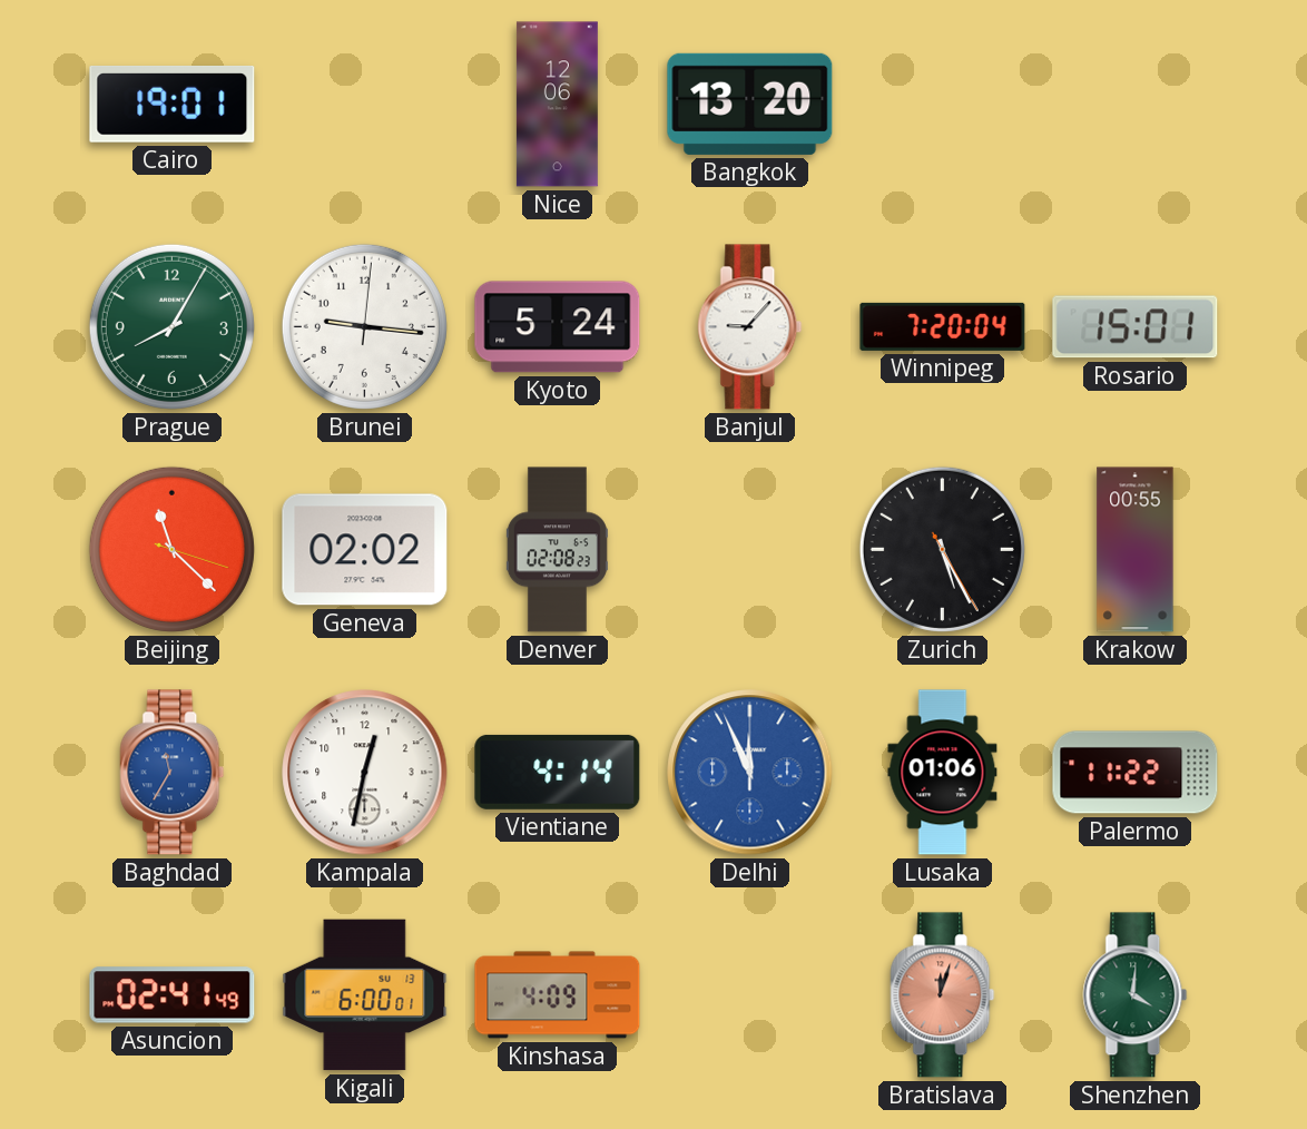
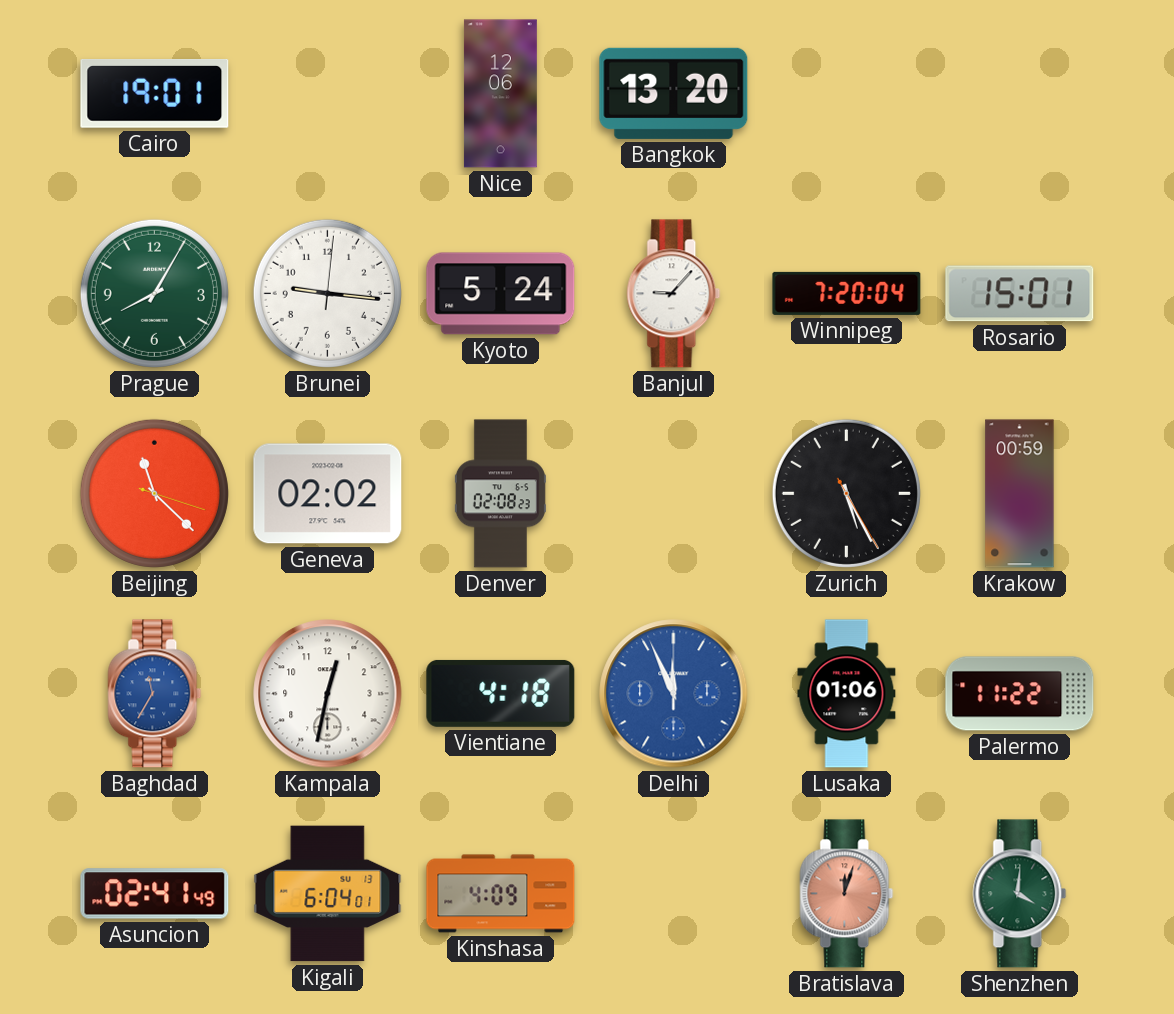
Krakow: 00:55 -> 00:59 (1020, 494)
Vientiane: 4:14 -> 4:18 (501, 693)
Kigali: 6:00 -> 6:04 (328, 894)
